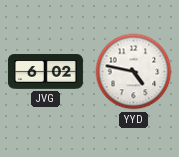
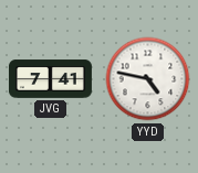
JVG: 6:02 -> 7:41 (50, 79)
